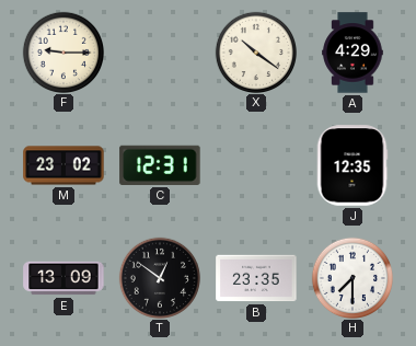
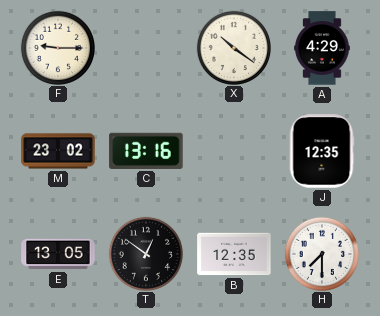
C: 12:31 -> 13:16 (146, 151)
E: 13:09 -> 13:05 (58, 254)
B: 23:35 -> 12:35 (234, 254)
